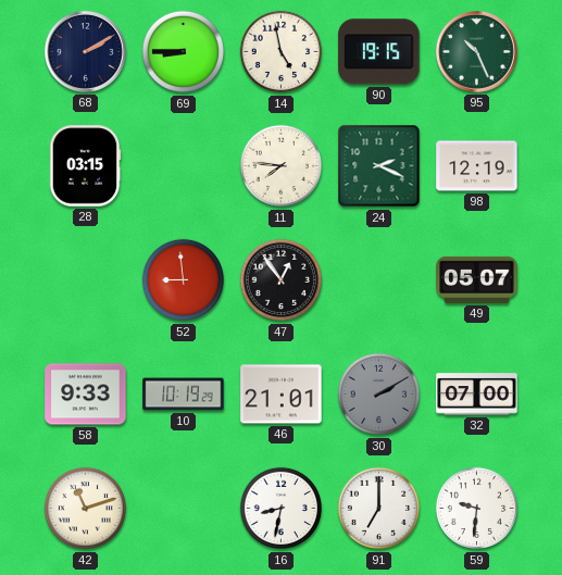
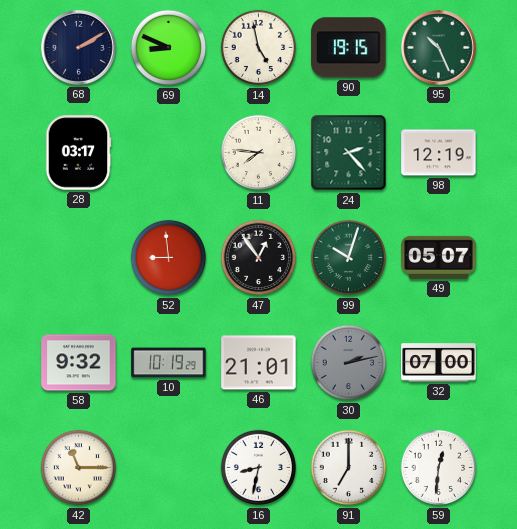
69: 8:45 -> 8:49 (169, 48)
28: 03:15 -> 03:17 (78, 153)
24: 2:19 -> 2:23 (349, 153)
99: none -> 10:03 (349, 258)
58: 9:33 -> 9:32 (79, 363)
30: 2:10 -> 2:13 (349, 363)
42: 11:12 -> 11:15 (79, 468)
59: 9:31 -> 12:31 (439, 468)
